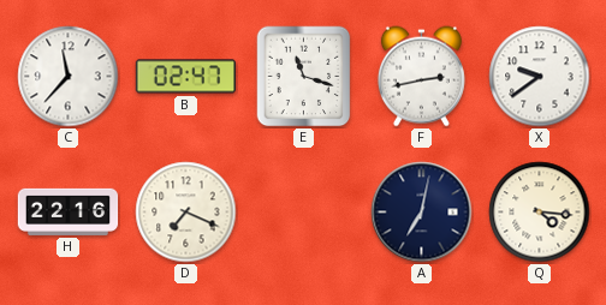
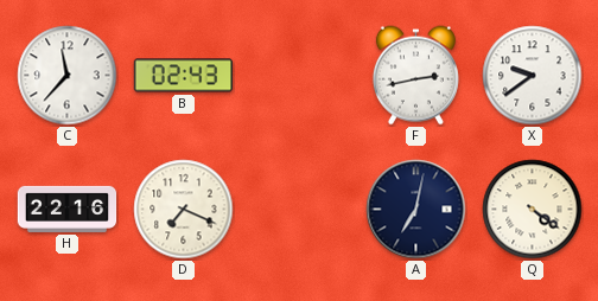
B: 02:47 -> 02:43 (184, 76)
E: 11:18 -> none (304, 77)
Q: 4:16 -> 4:21 (533, 210)
